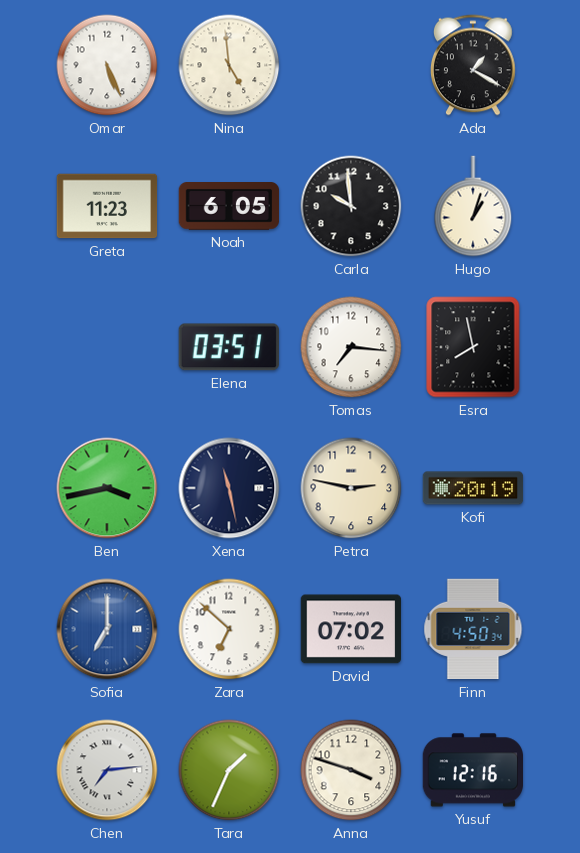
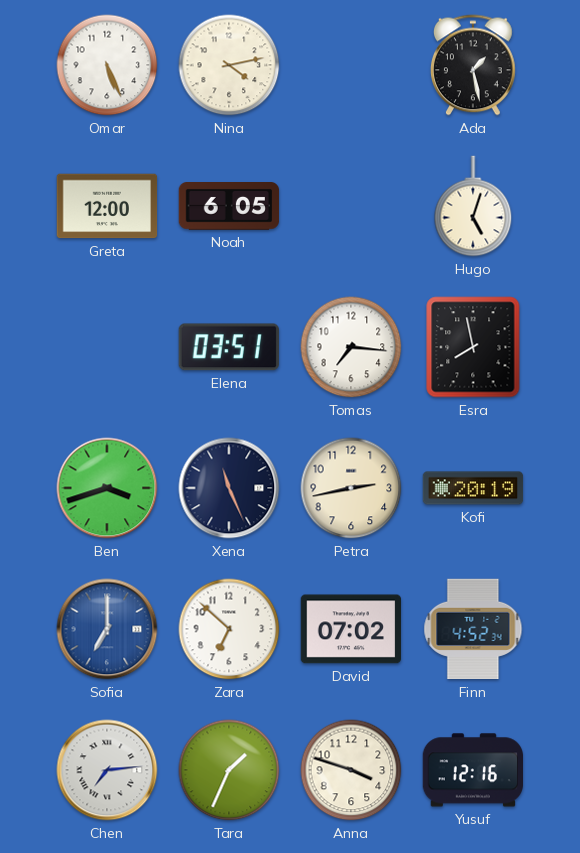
Nina: 4:59 -> 4:13 (229, 65)
Ada: 1:20 -> 1:28 (473, 65)
Greta: 11:23 -> 12:00 (107, 206)
Carla: 9:59 -> none (351, 206)
Hugo: 1:03 -> 5:03 (473, 206)
Ben: 3:43 -> 3:42 (107, 488)
Xena: 11:28 -> 11:26 (229, 488)
Petra: 2:47 -> 2:43 (351, 488)
Finn: 4:50 -> 4:52 (473, 629)
